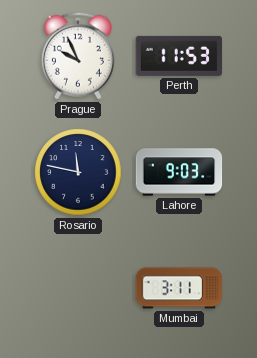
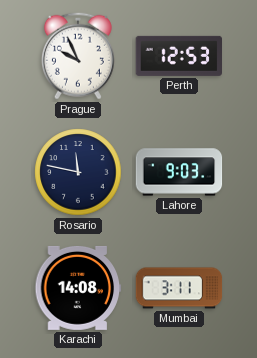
Perth: 11:53 -> 12:53 (178, 56)
Karachi: none -> 14:08 (78, 288)
